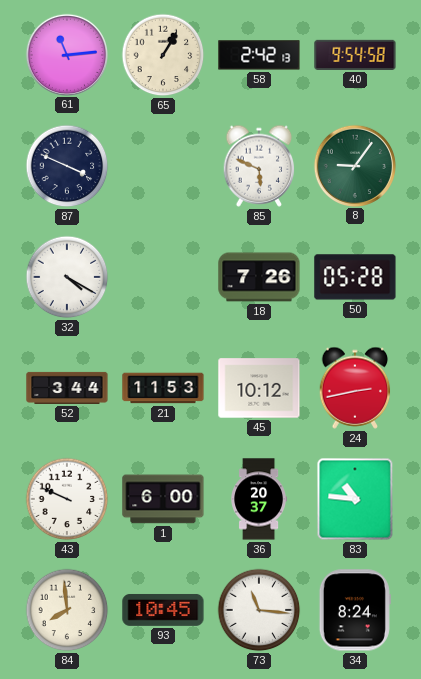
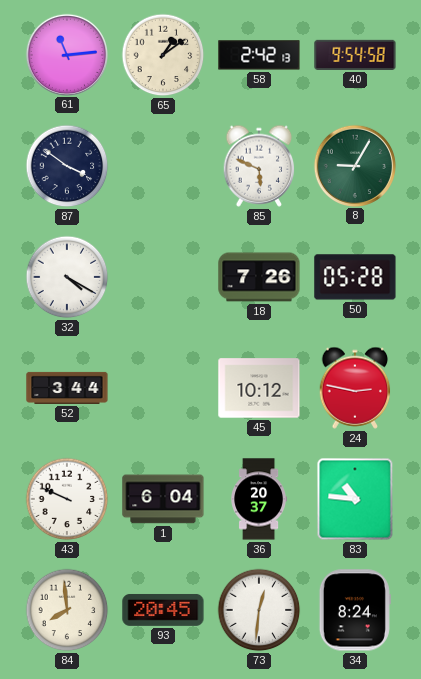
65: 1:05 -> 1:09 (163, 55)
87: 3:49 -> 3:51 (67, 166)
8: 9:06 -> 9:05 (354, 165)
21: 11:53 -> none (163, 388)
24: 2:43 -> 2:47 (355, 388)
1: 6:00 -> 6:04 (163, 499)
93: 10:45 -> 20:45 (163, 610)
73: 11:16 -> 12:31 (259, 610)
